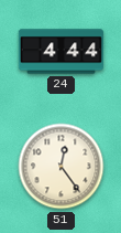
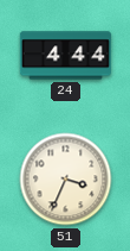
51: 12:24 -> 3:34 (66, 180)
